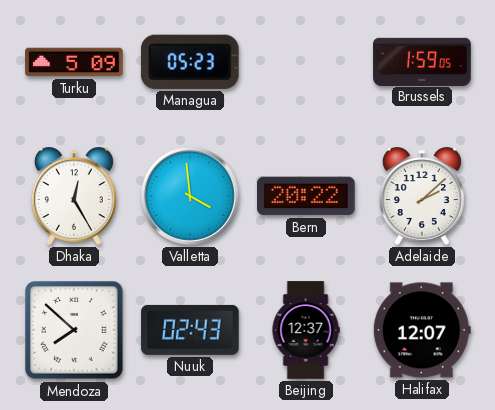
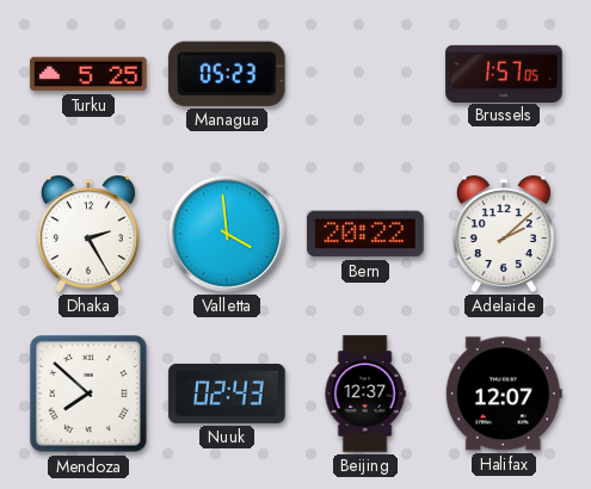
Turku: 5:09 -> 5:25 (88, 74)
Brussels: 1:59 -> 1:57 (504, 73)
Dhaka: 12:25 -> 2:25 (88, 234)
